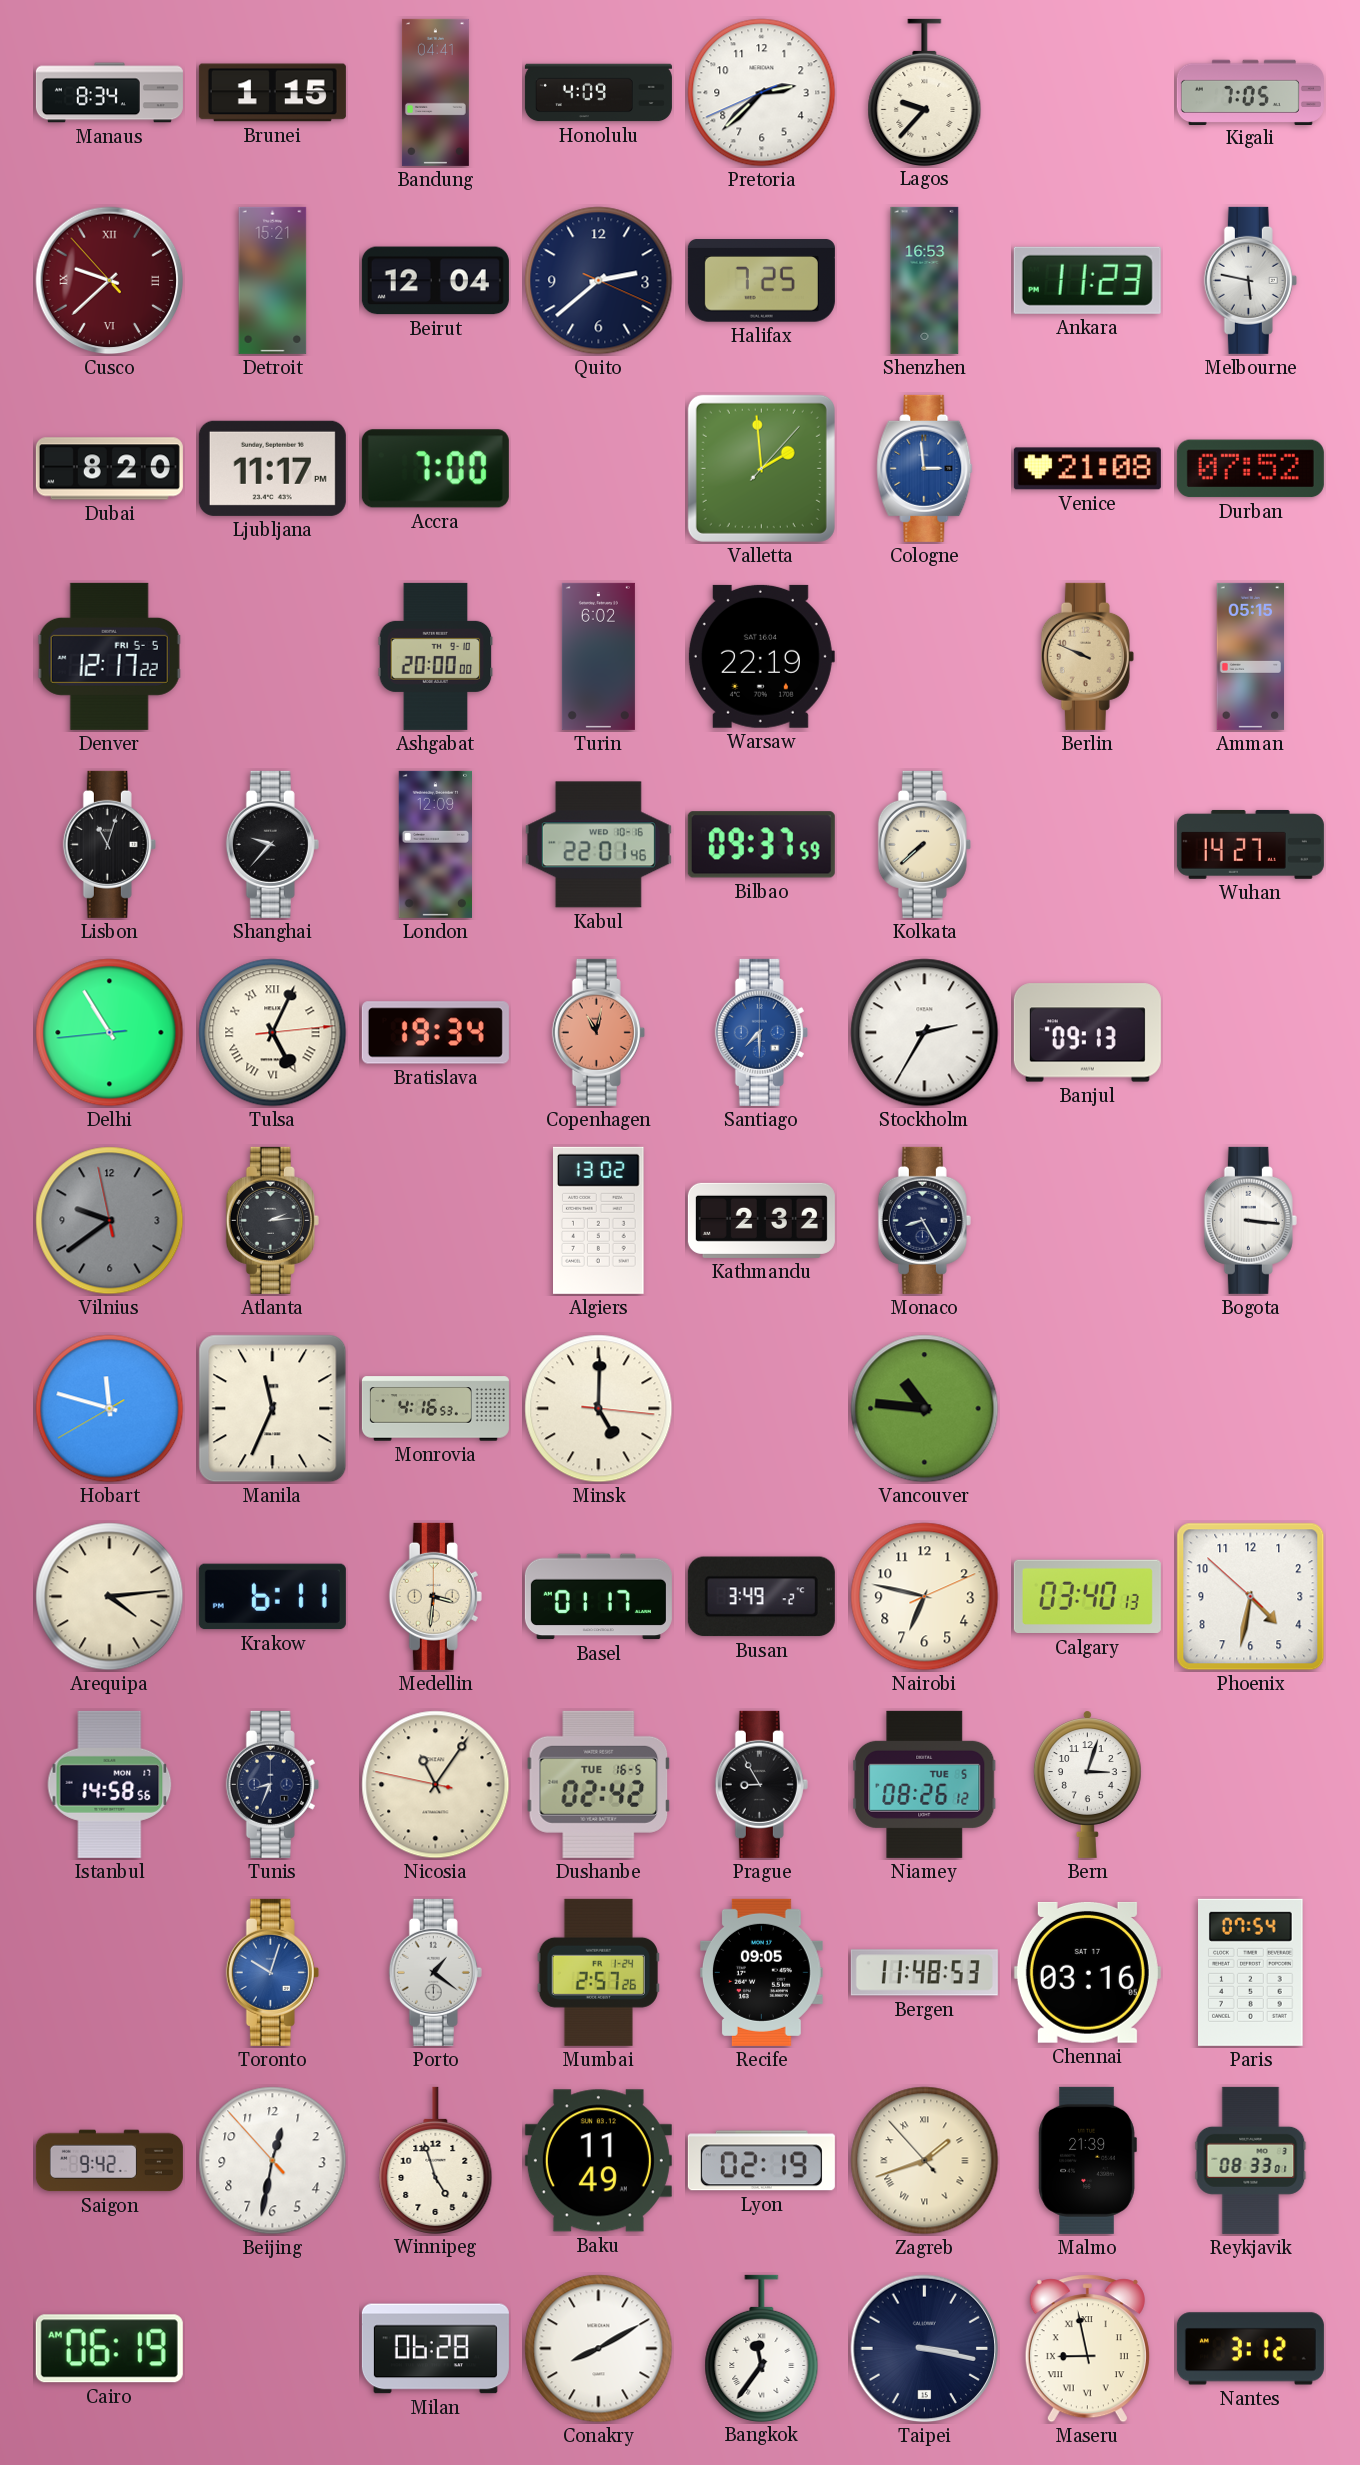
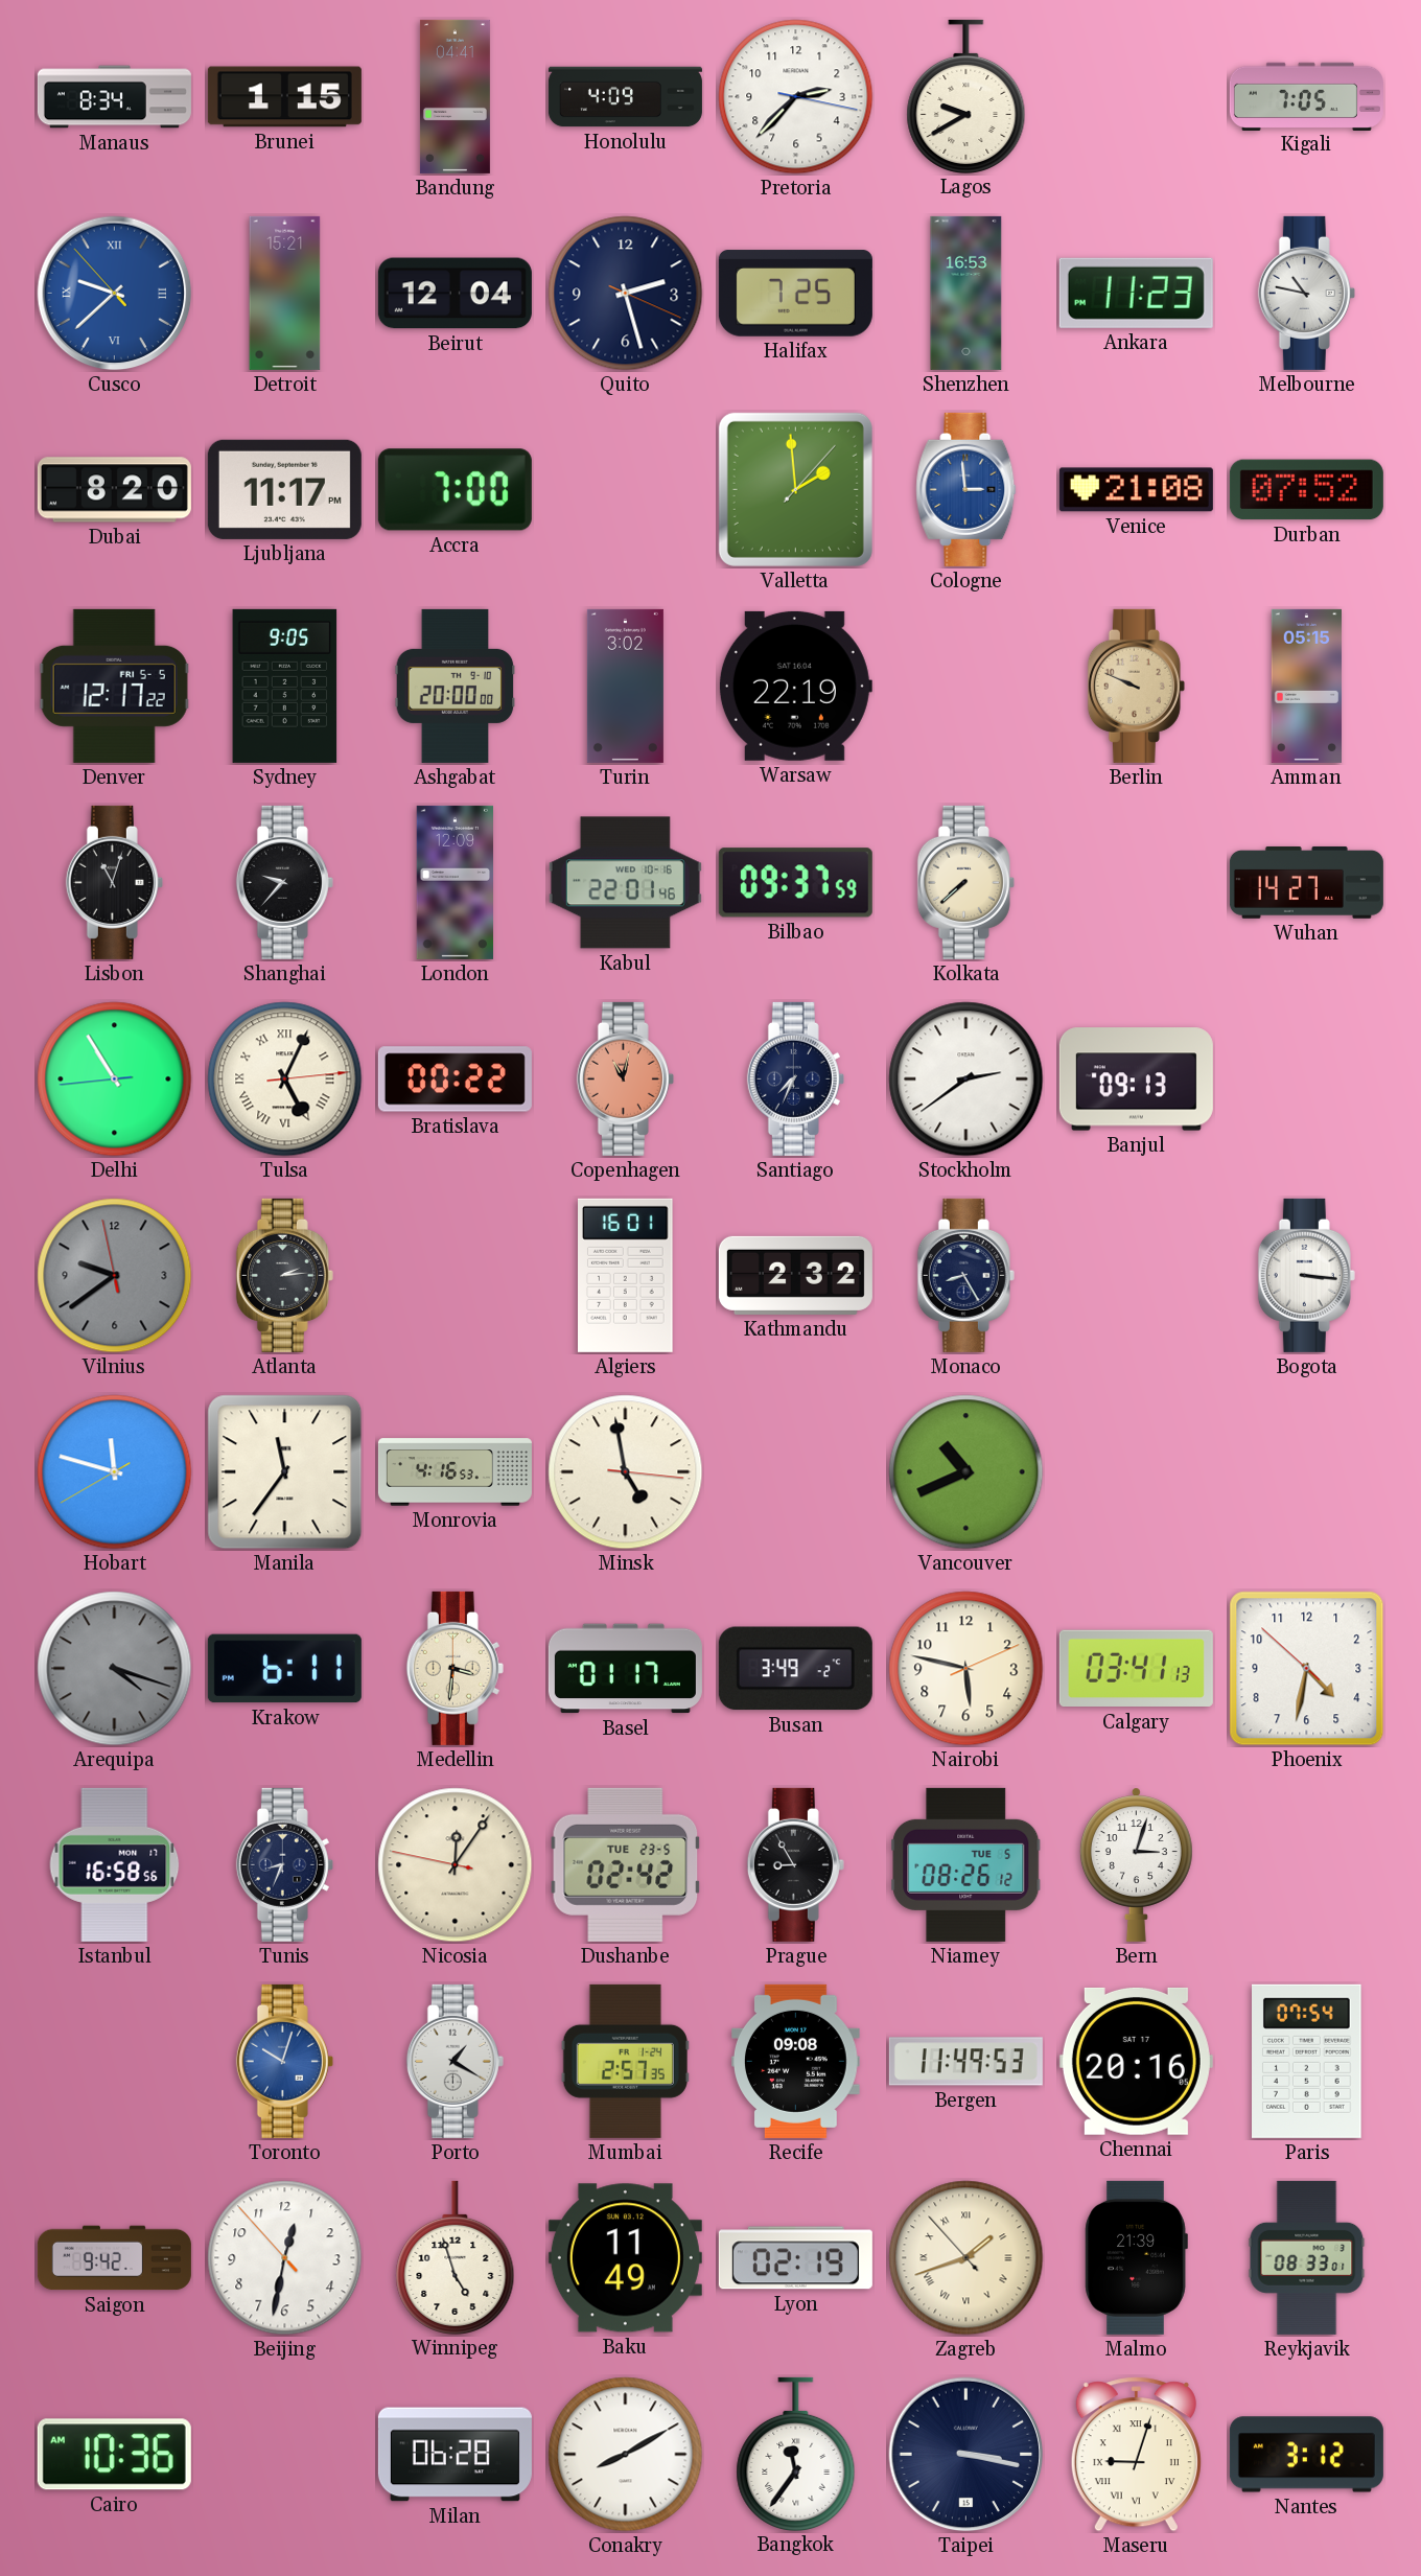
Pretoria: 2:37:41 -> 2:37:17 (796, 97)
Lagos: 9:37 -> 9:40 (966, 96)
Cusco dial: burgundy -> blue (115, 294)
Quito: 2:38 -> 2:27 (626, 294)
Melbourne: 5:47 -> 10:47 (1306, 293)
Sydney: none -> 9:05 (285, 686)
Turin: 6:02 -> 3:02 (625, 686)
Bratislava: 19:34 -> 00:22 (455, 1080)
Santiago: 7:30 -> 7:34 (795, 1078)
Santiago dial: blue -> navy (795, 1078)
Stockholm: 2:35 -> 2:39 (966, 1080)
Algiers: 13:02 -> 16:01 (626, 1275)
Manila: 11:34 -> 11:36 (285, 1472)
Minsk: 5:00 -> 4:58 (626, 1472)
Vancouver: 10:46 -> 10:41 (966, 1472)
Arequipa: 4:14 -> 4:18 (115, 1669)
Arequipa dial: cream -> grey (115, 1669)
Nairobi: 6:47 -> 5:47 (966, 1669)
Calgary: 03:40 -> 03:41 (1136, 1669)
Istanbul: 14:58 -> 16:58 (115, 1864)
Nicosia: 11:05 -> 12:05 (456, 1865)
Dushanbe date: TUE 16-5 -> TUE 23-5 (626, 1864)
Porto: 1:21 -> 1:20 (455, 2061)
Mumbai: 2:57:26 -> 2:57:35 (625, 2061)
Recife: 09:05 -> 09:08 (795, 2061)
Bergen: 11:48 -> 11:49 (965, 2062)
Chennai: 03:16 -> 20:16 (1136, 2061)
Cairo: 06:19 -> 10:36 (114, 2455)
Maseru: 8:58 -> 9:03 (1136, 2455)
